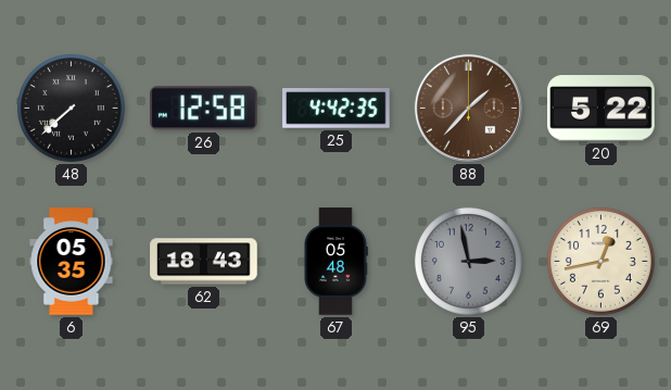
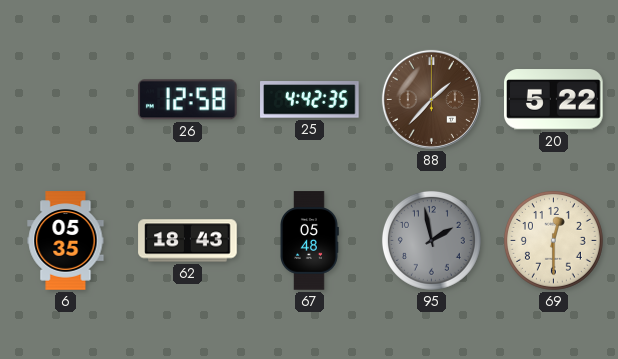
48: 7:38 -> none (71, 108)
95: 2:58 -> 1:58 (431, 240)
69: 12:43 -> 12:30 (553, 240)
